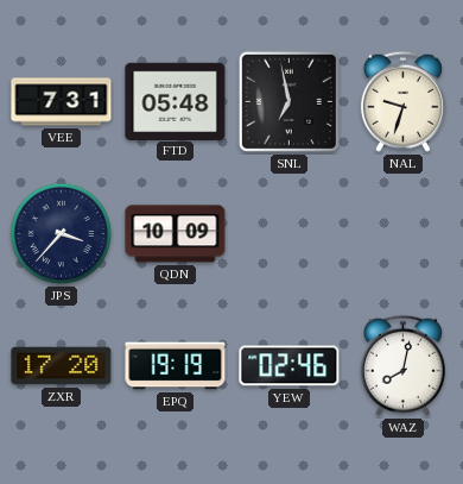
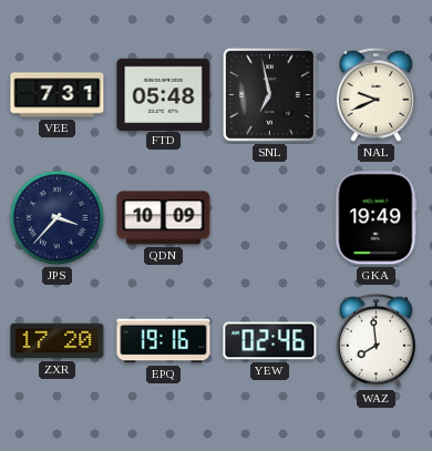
NAL: 9:33 -> 9:41 (376, 94)
GKA: none -> 19:49 (377, 218)
EPQ: 19:19 -> 19:16 (164, 341)
WAZ: 8:02 -> 7:59 (376, 340)
